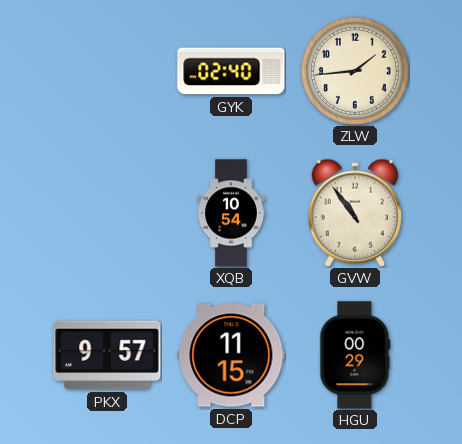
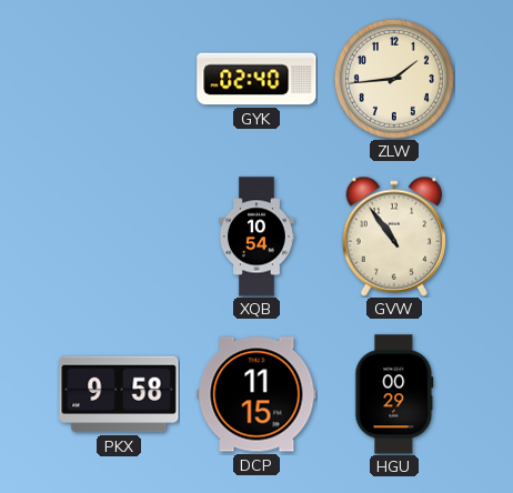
PKX: 9:57 -> 9:58 (119, 394)
